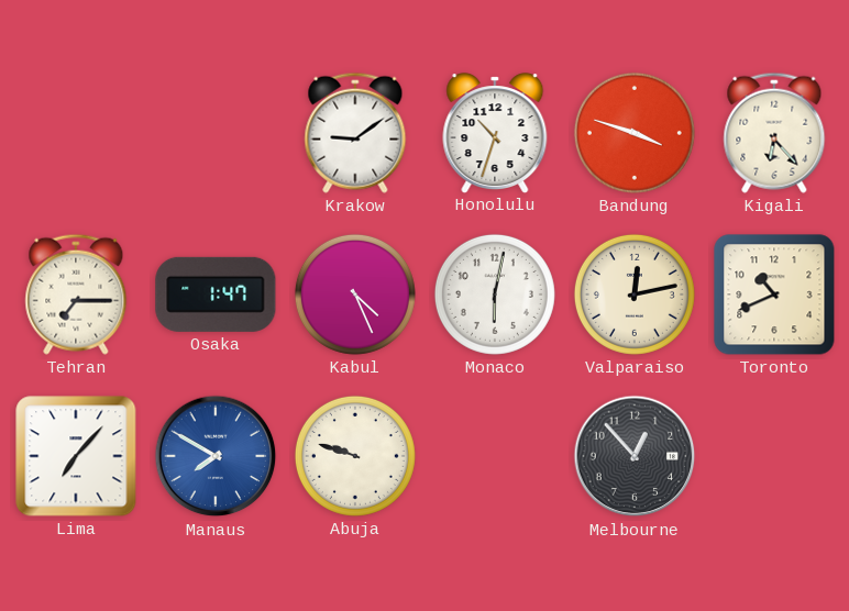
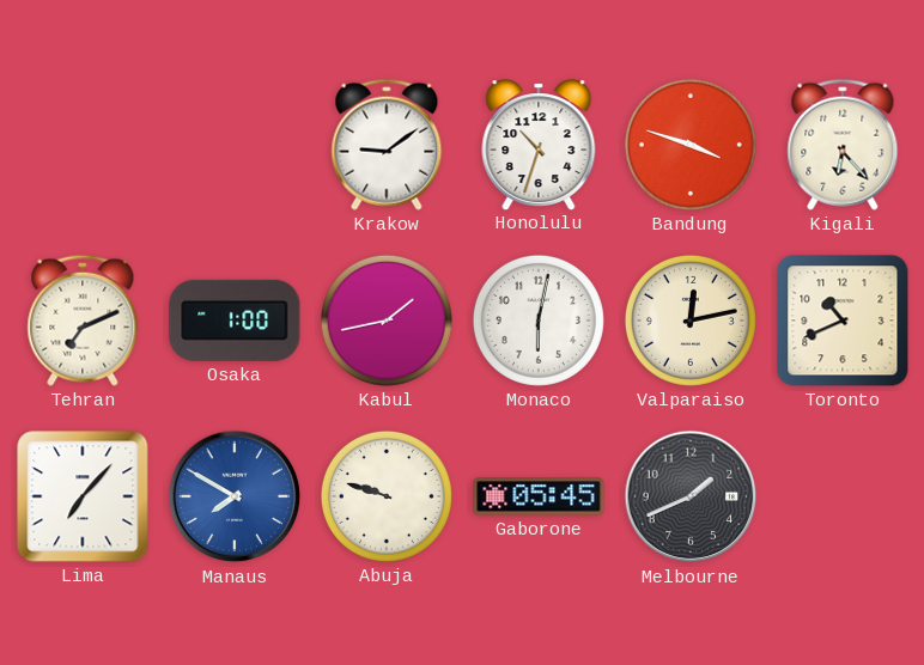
Tehran: 7:15 -> 7:11 (83, 321)
Osaka: 1:47 -> 1:00 (235, 321)
Kabul: 4:26 -> 1:43 (387, 321)
Gaborone: none -> 05:45 (539, 496)
Melbourne: 12:53 -> 1:41 (691, 496)
